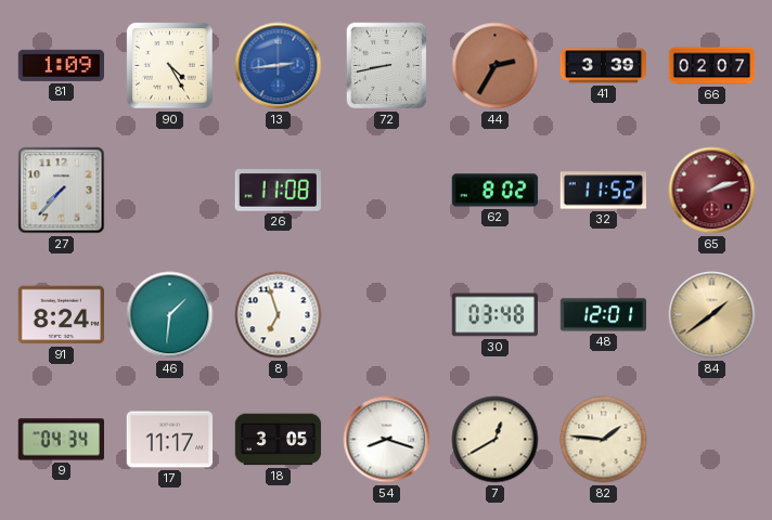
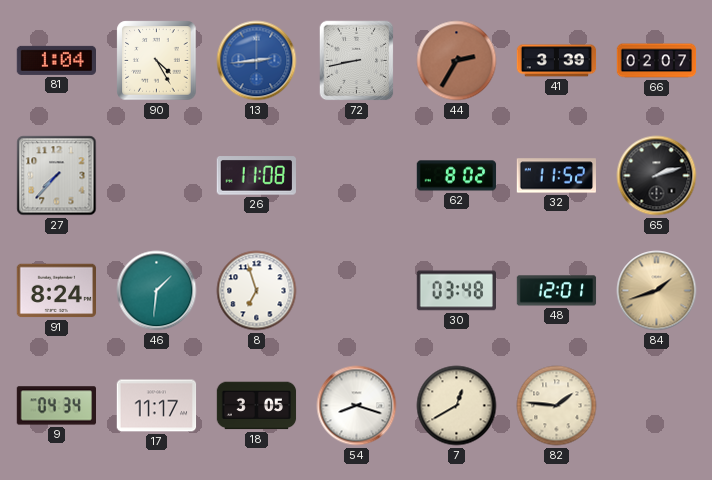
81: 1:09 -> 1:04 (56, 60)
65 dial: burgundy -> black (657, 176)
84: 1:39 -> 1:42 (657, 291)
